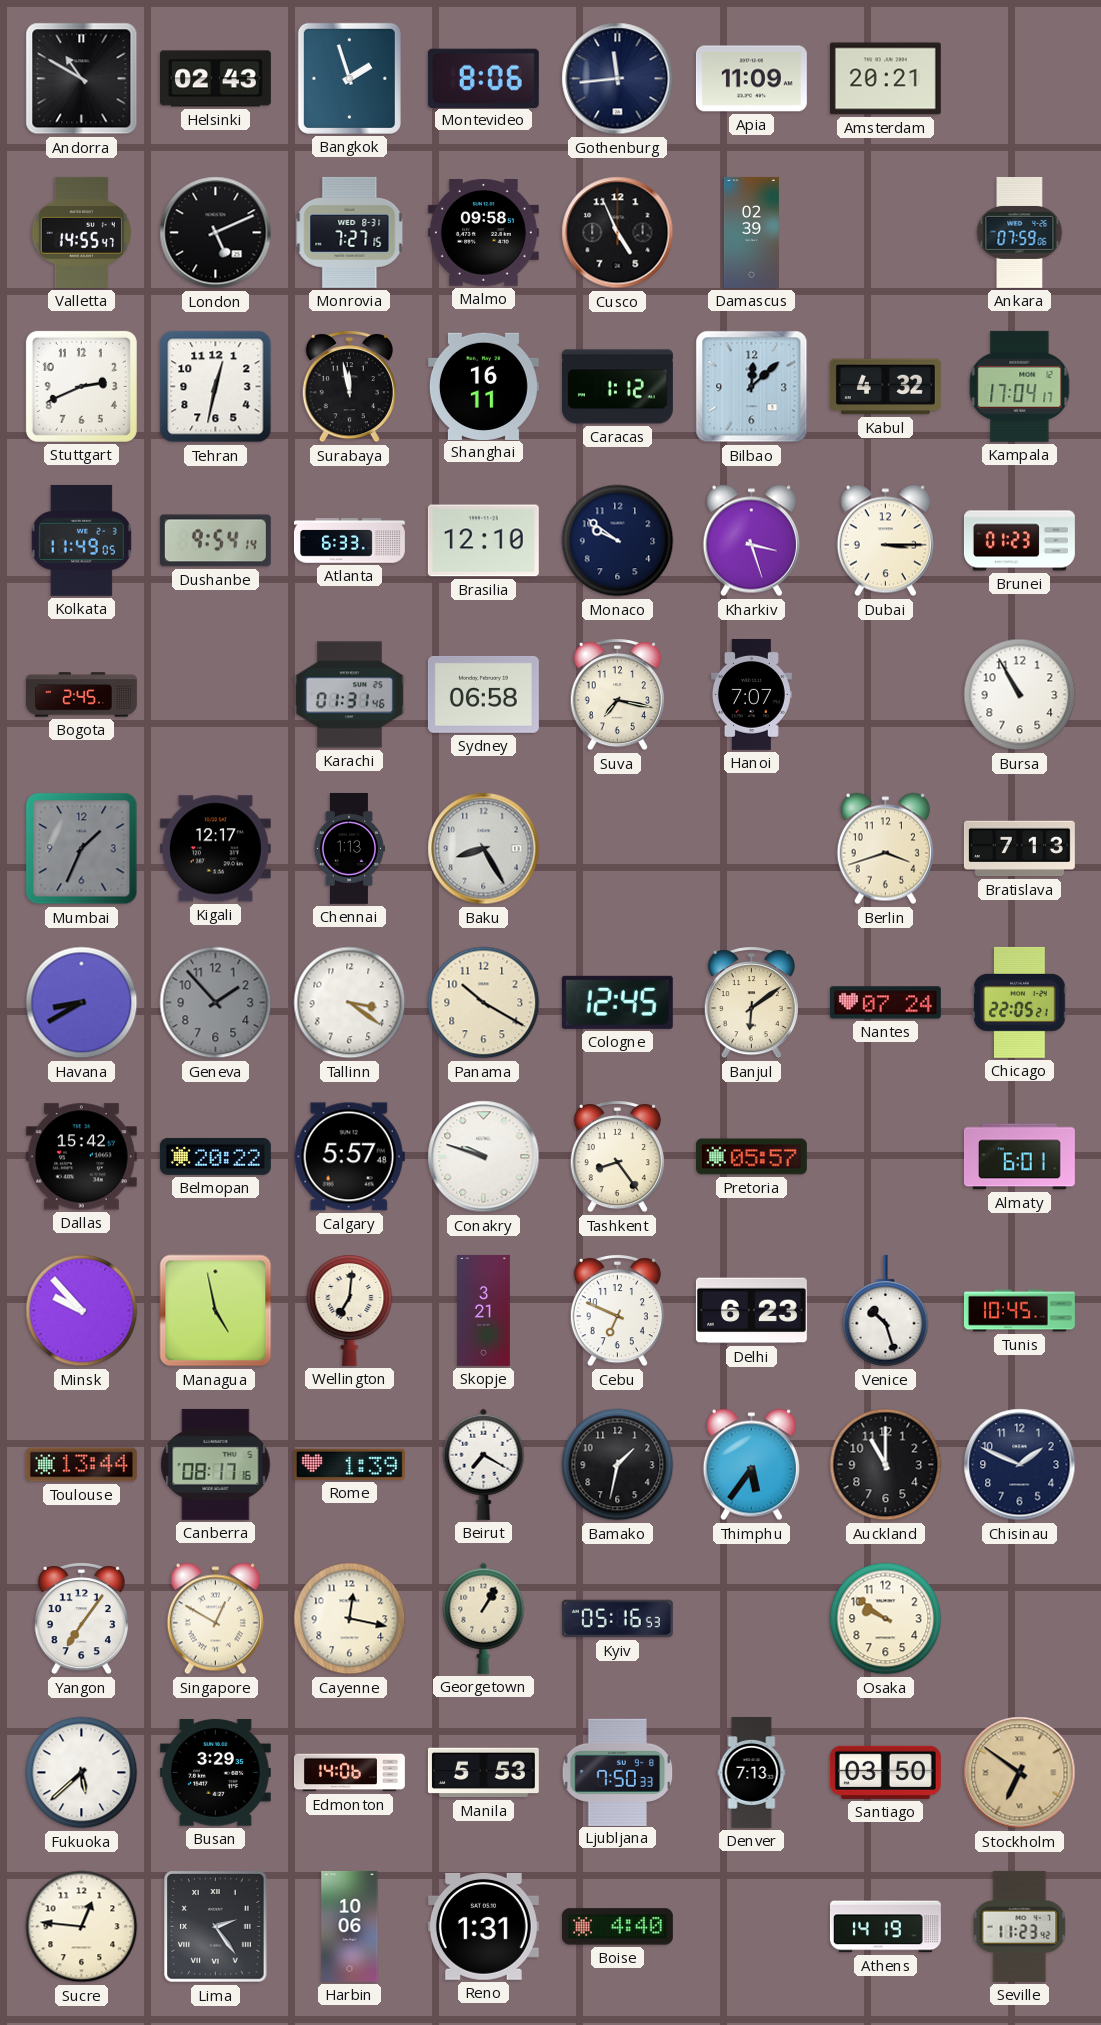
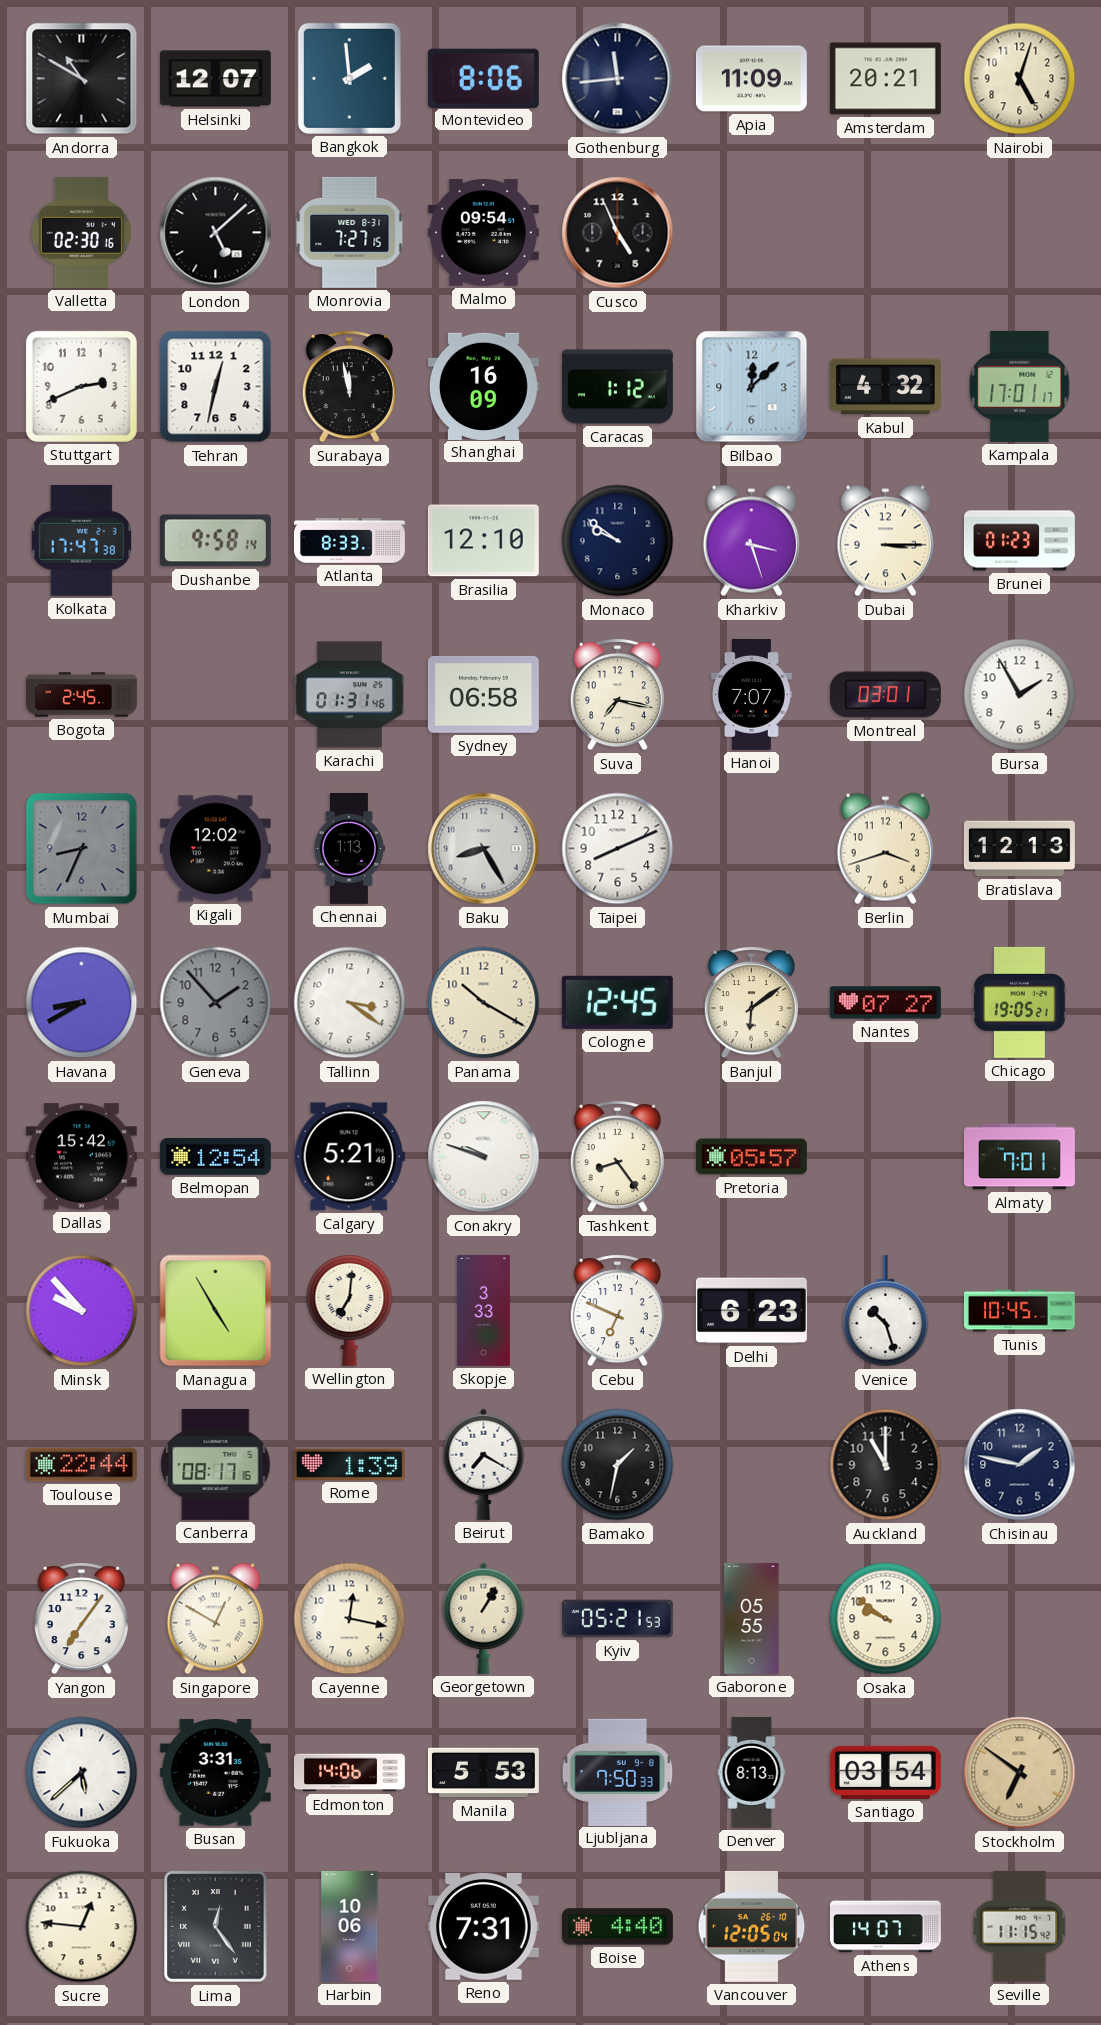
Helsinki: 02:43 -> 12:07 (215, 79)
Bangkok: 1:57 -> 1:59 (349, 78)
Nairobi: none -> 5:03 (1020, 79)
Valletta: 14:55 -> 02:30 (81, 232)
London: 5:11 -> 5:08 (216, 233)
Malmo: 09:58 -> 09:54 (483, 233)
Damascus: 02:39 -> none (751, 232)
Ankara: 07:59 -> none (1020, 232)
Shanghai: 16:11 -> 16:09 (483, 386)
Kampala: 17:04 -> 17:01 (1020, 386)
Kolkata: 11:49 -> 17:47 (81, 540)
Dushanbe: 9:54 -> 9:58 (215, 541)
Atlanta: 6:33 -> 8:33 (349, 541)
Montreal: none -> 03:01 (885, 695)
Bursa: 10:55 -> 1:55 (1020, 695)
Mumbai: 1:34 -> 8:34 (82, 849)
Kigali: 12:17 -> 12:02 (215, 849)
Taipei: none -> 8:11 (618, 849)
Bratislava: 7:13 -> 12:13 (1019, 849)
Nantes: 07:24 -> 07:27 (885, 1003)
Chicago: 22:05 -> 19:05 (1020, 1002)
Belmopan: 20:22 -> 12:54 (215, 1157)
Calgary: 5:57 -> 5:21 (349, 1157)
Almaty: 6:01 -> 7:01 (1019, 1157)
Managua: 4:58 -> 4:55 (216, 1311)
Skopje: 3:21 -> 3:33 (483, 1310)
Toulouse: 13:44 -> 22:44 (81, 1465)
Thimphu: 5:36 -> none (751, 1465)
Chisinau: 1:49 -> 1:47 (1020, 1465)
Kyiv: 05:16 -> 05:21 (617, 1619)
Gaborone: none -> 05:55 (752, 1618)
Busan: 3:29 -> 3:31 (215, 1773)
Denver: 7:13 -> 8:13 (752, 1772)
Santiago: 03:50 -> 03:54 (885, 1772)
Lima: 2:24 -> 12:24 (216, 1927)
Reno: 1:31 -> 7:31 (483, 1927)
Vancouver: none -> 12:05 (752, 1926)
Athens: 14:19 -> 14:07 (885, 1927)
Seville: 11:23 -> 11:15 (1020, 1926)
